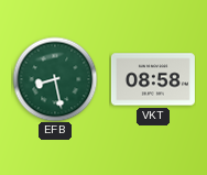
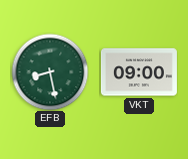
VKT: 08:58 -> 09:00 (139, 72)
